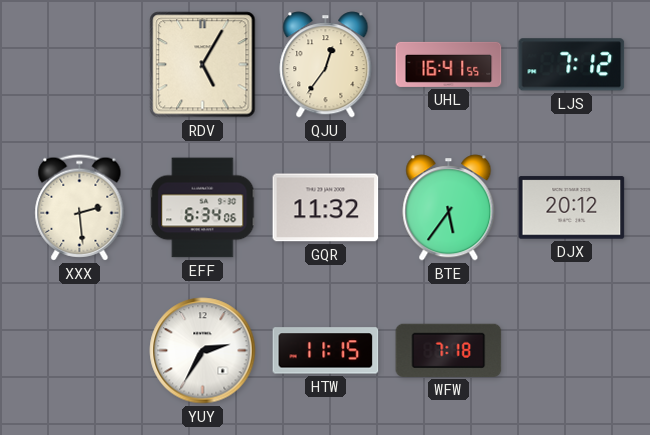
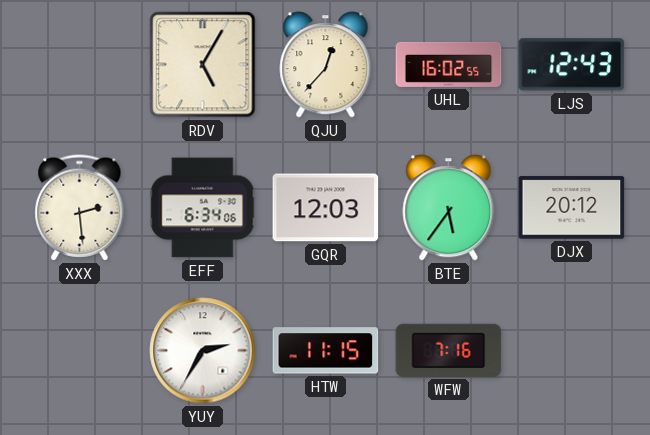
QJU: 12:36 -> 12:37 (326, 65)
UHL: 16:41 -> 16:02 (449, 64)
LJS: 7:12 -> 12:43 (572, 65)
GQR: 11:32 -> 12:03 (326, 208)
WFW: 7:18 -> 7:16 (449, 350)
